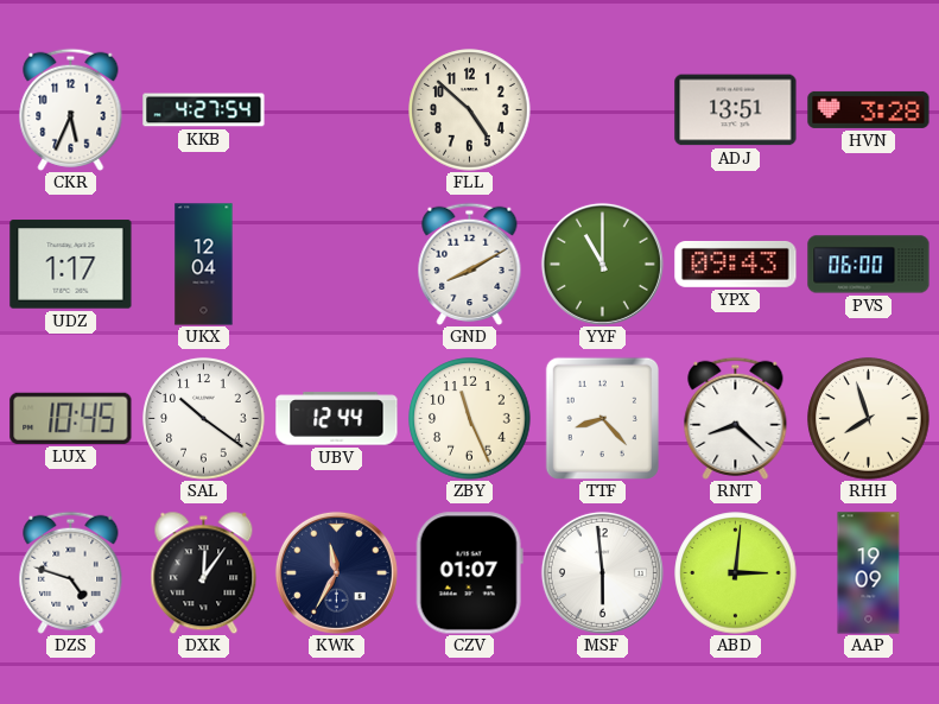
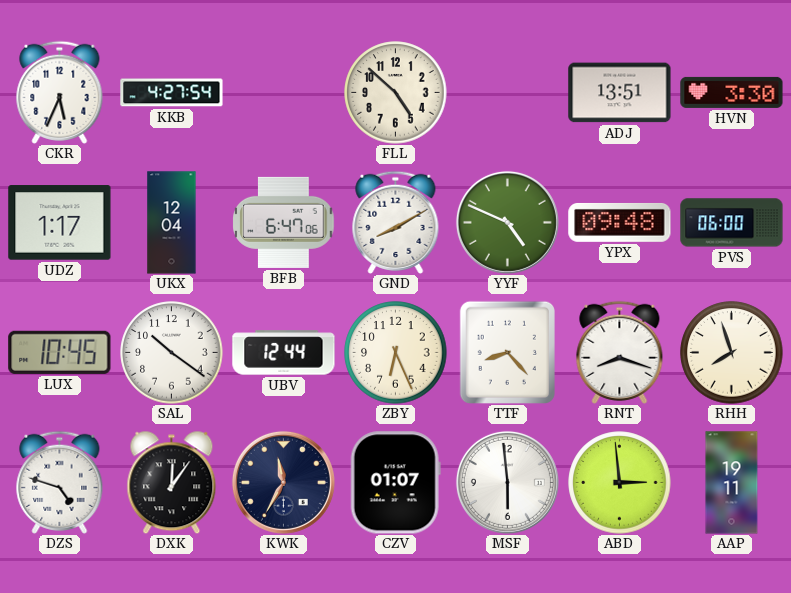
HVN: 3:28 -> 3:30 (732, 92)
BFB: none -> 6:47 (284, 222)
YYF: 11:00 -> 4:49 (507, 222)
YPX: 09:43 -> 09:48 (620, 222)
ZBY: 11:26 -> 6:26 (396, 353)
RNT: 8:22 -> 8:18 (620, 352)
ABD: 3:01 -> 2:59 (620, 483)
AAP: 19:09 -> 19:11 (732, 483)
